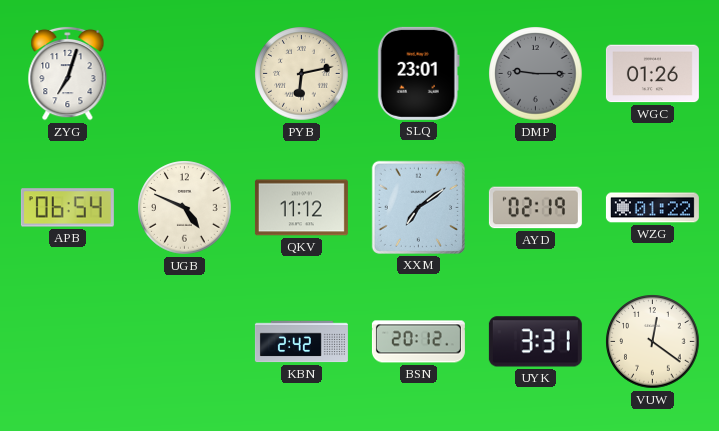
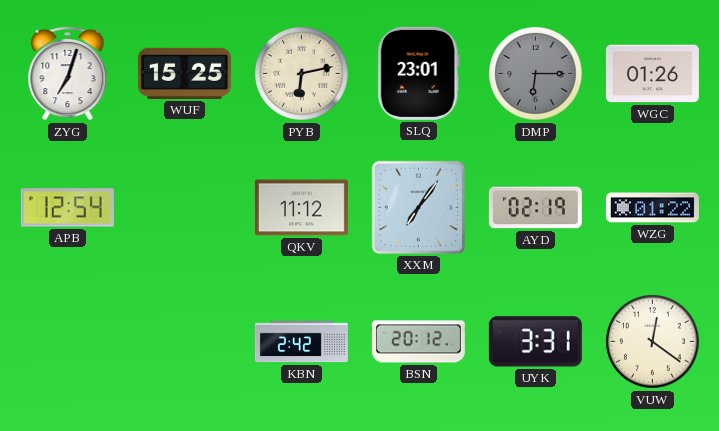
WUF: none -> 15:25 (184, 73)
DMP: 9:15 -> 6:15 (536, 74)
APB: 06:54 -> 12:54 (67, 208)
UGB: 4:49 -> none (185, 208)
XXM: 7:09 -> 7:06 (418, 207)
